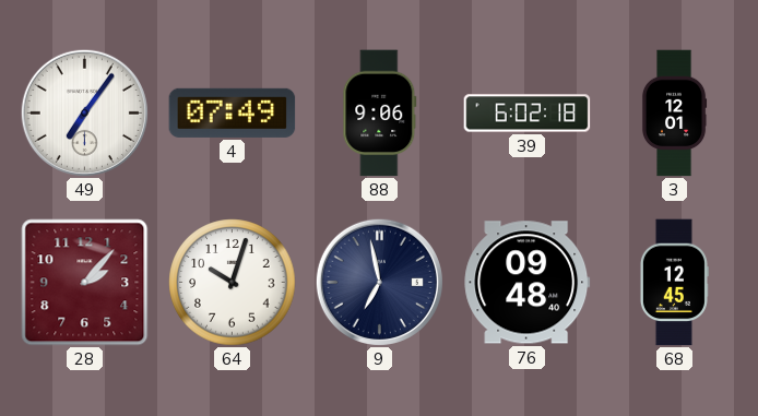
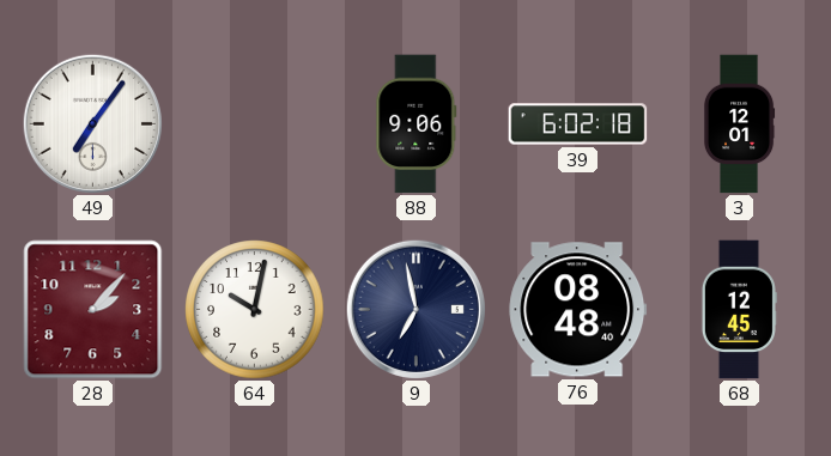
4: 07:49 -> none (233, 112)
64: 10:03 -> 10:02 (255, 310)
76: 09:48 -> 08:48 (578, 310)
